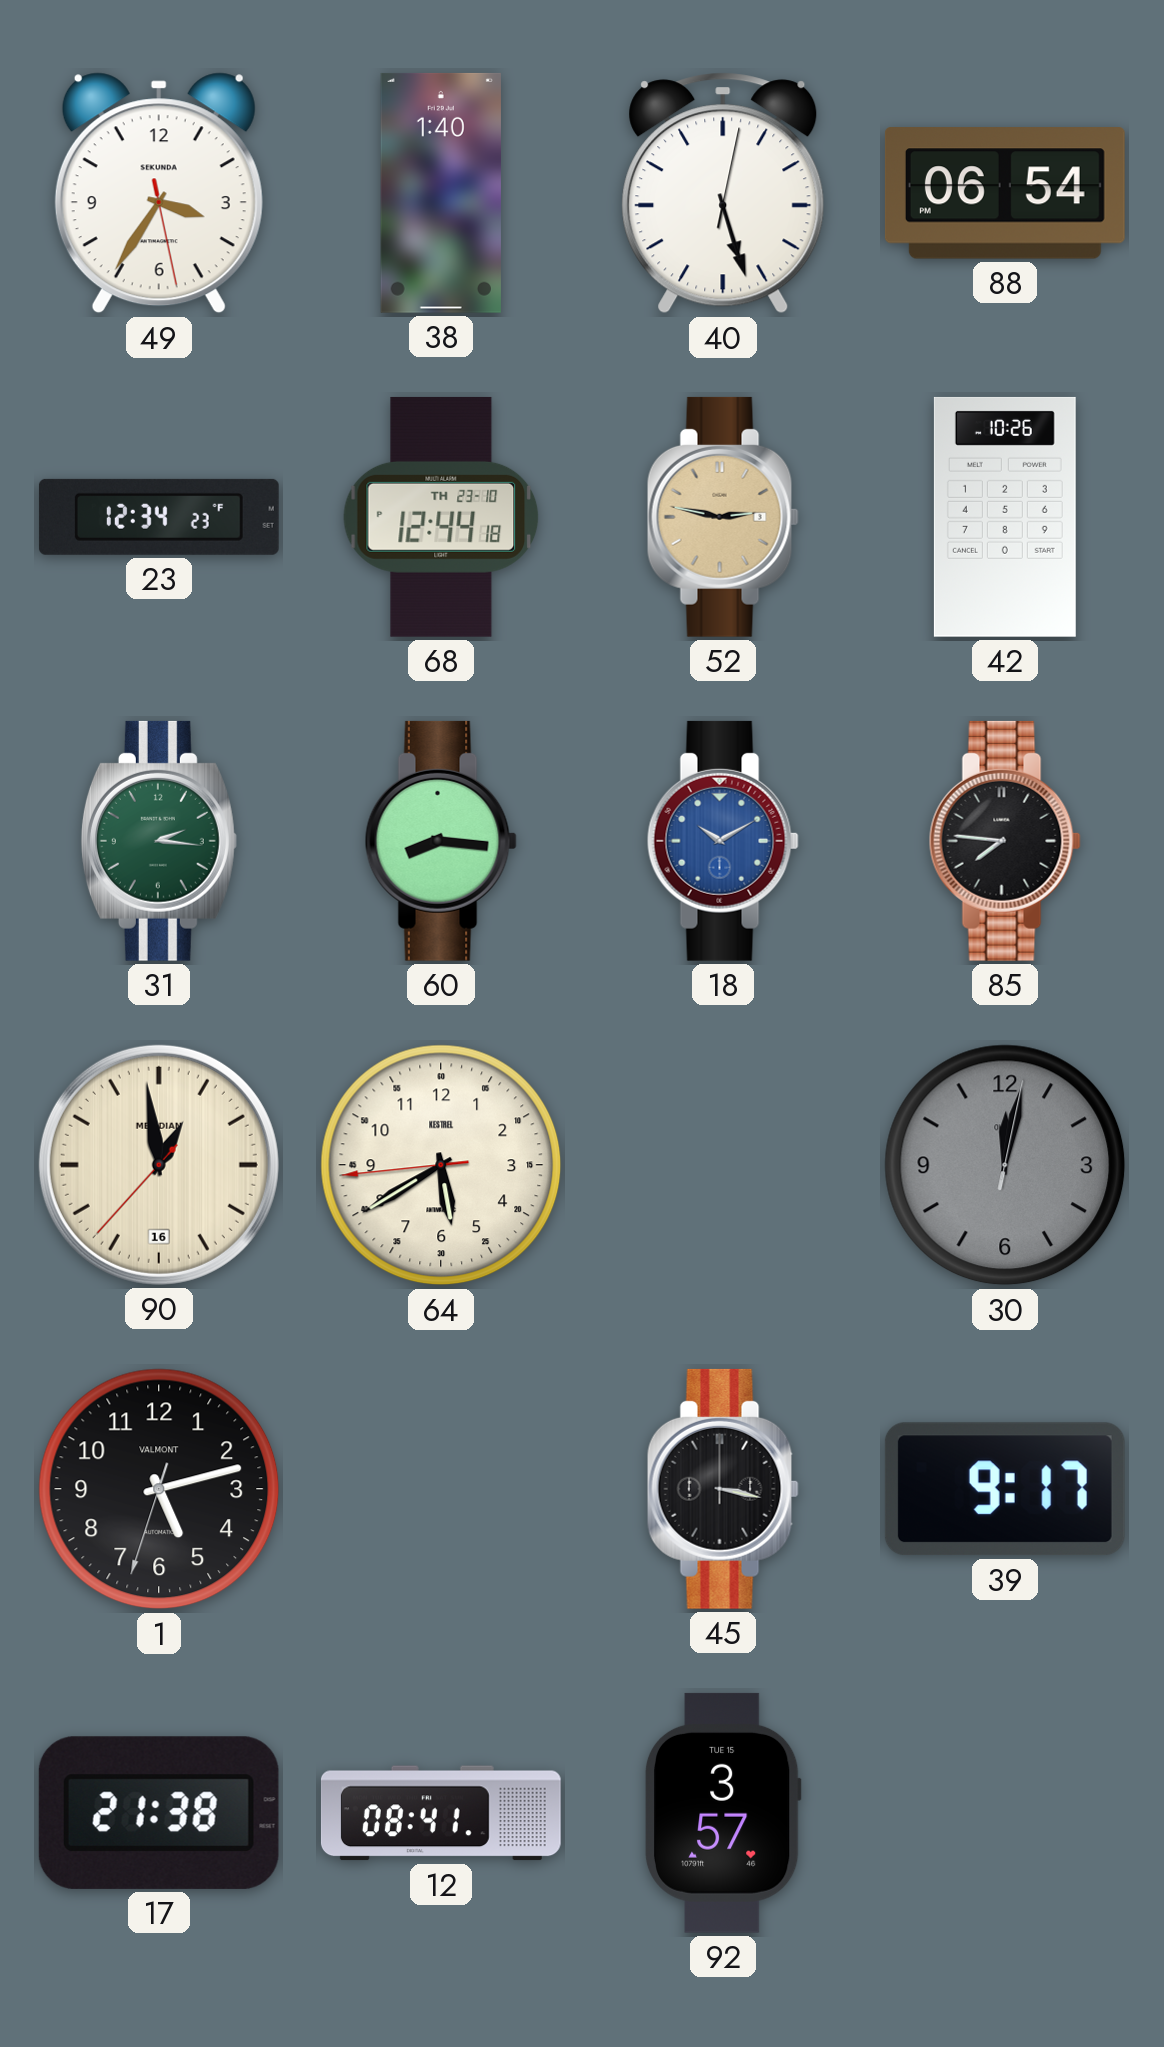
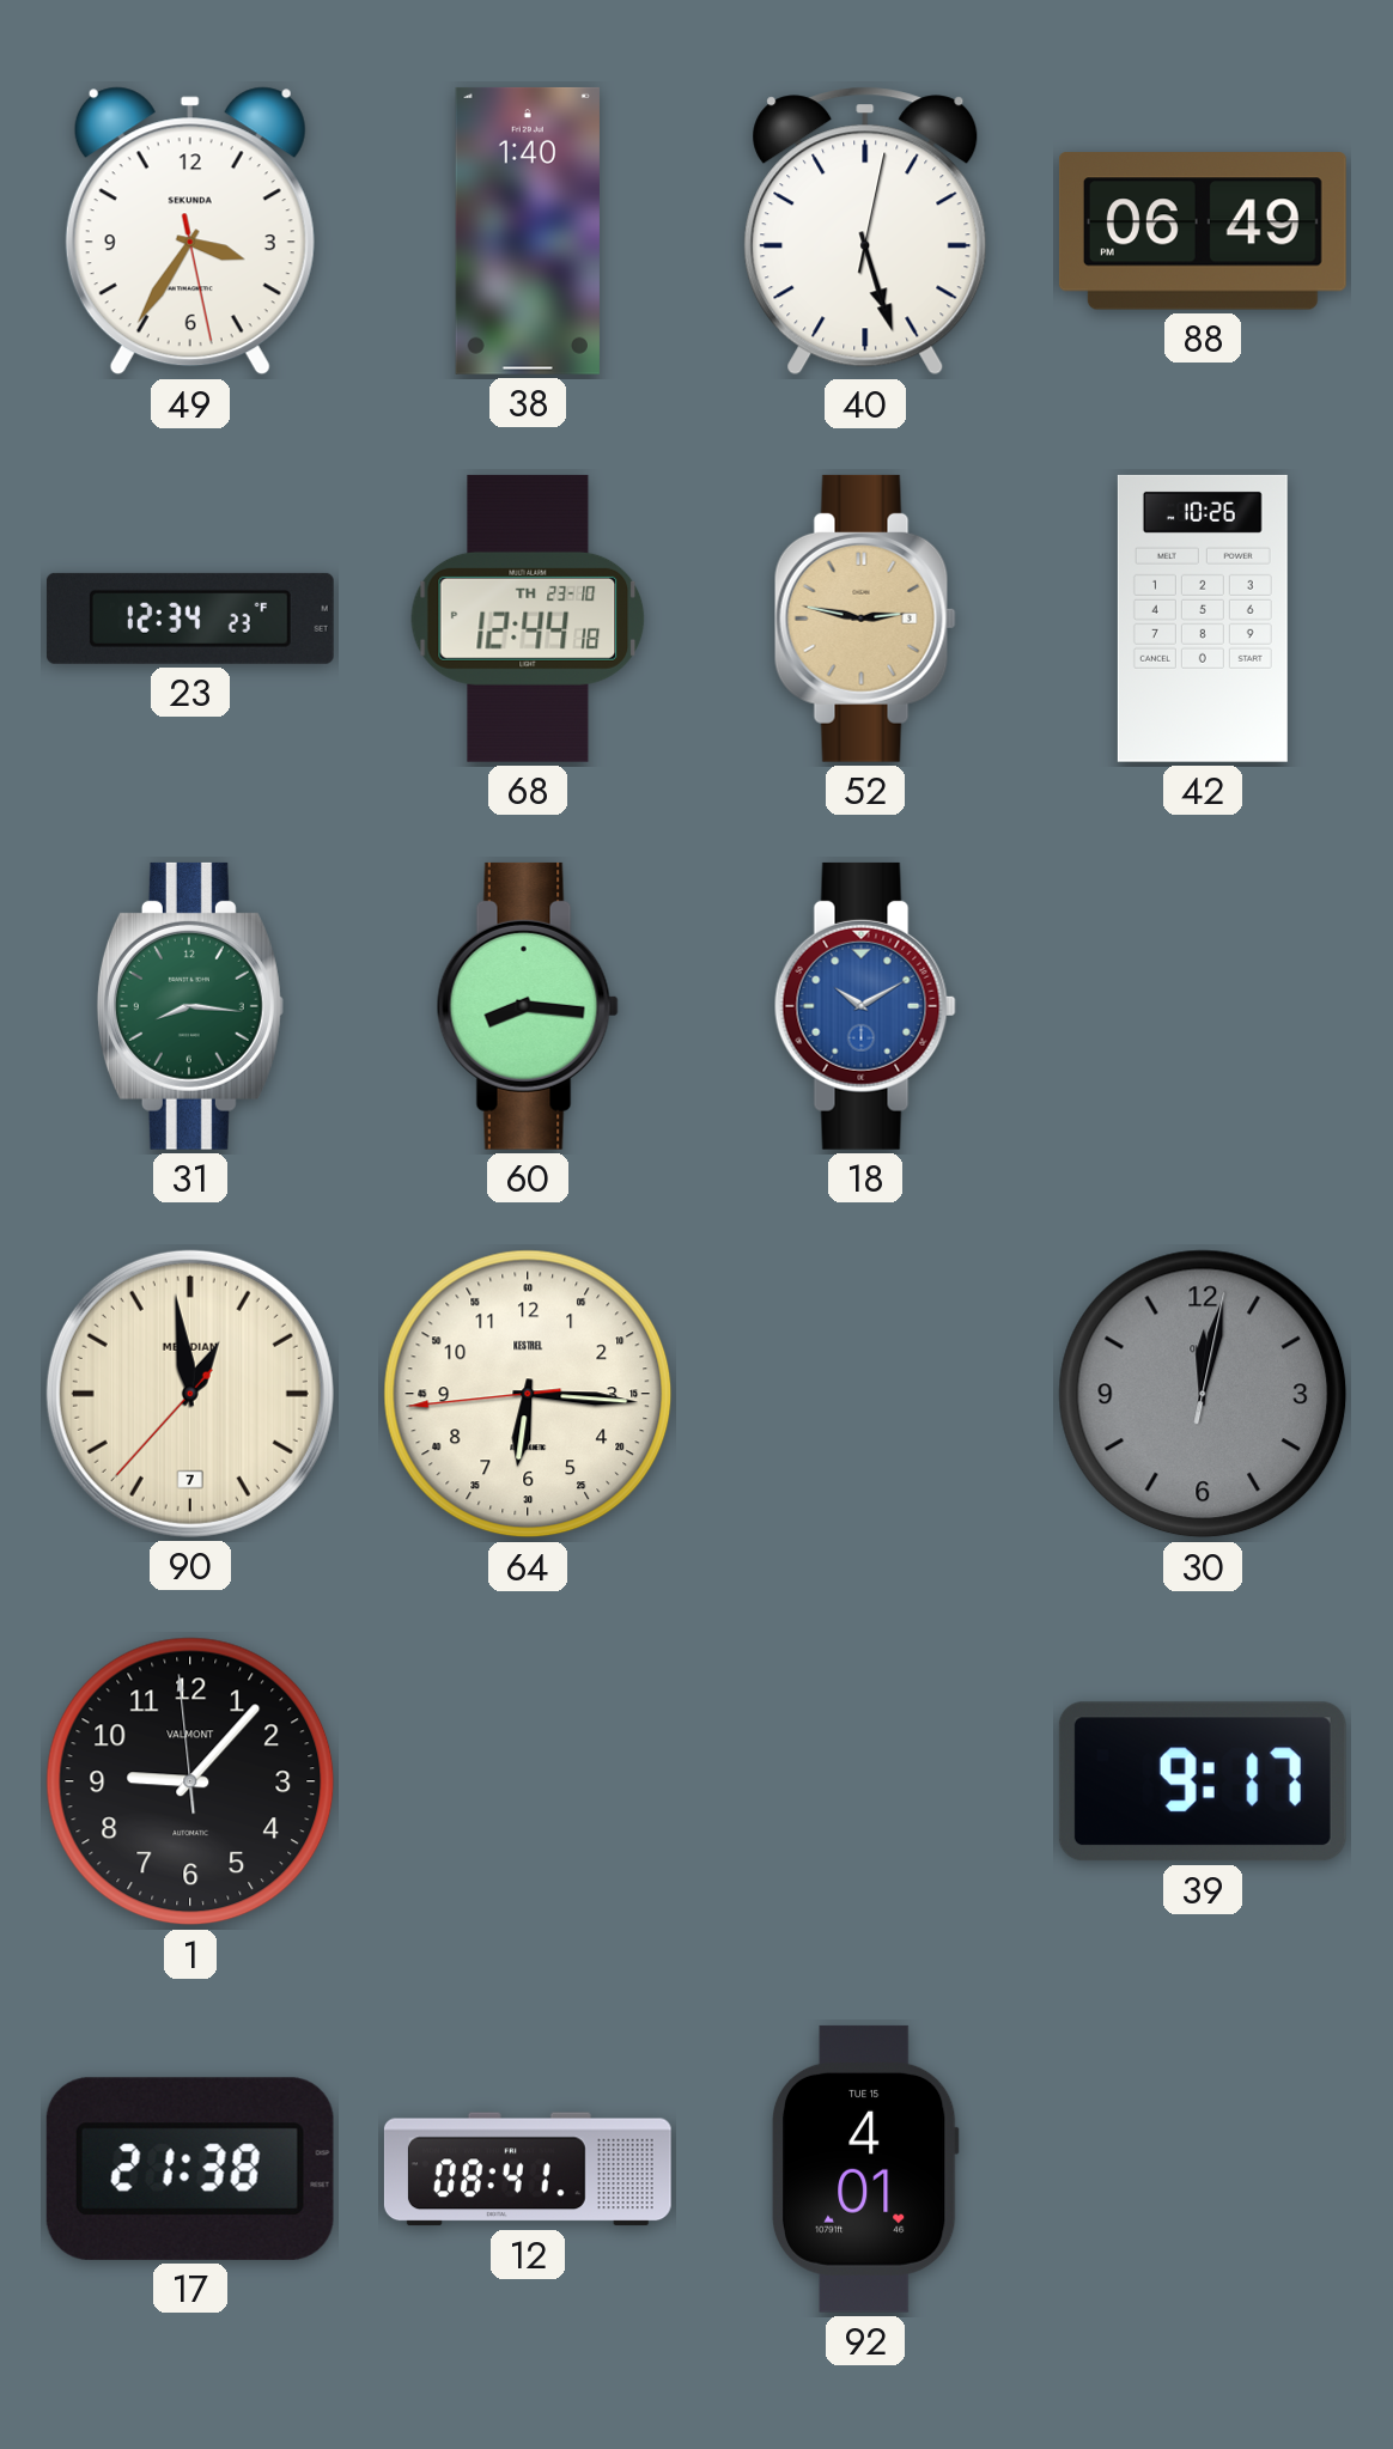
88: 06:54 -> 06:49 (1203, 231)
31: 2:16 -> 8:16 (190, 1006)
85: 7:46 -> none (1005, 841)
90 date: 16 -> 7 (190, 1394)
64: 5:39 -> 6:15 (528, 1394)
1: 5:12 -> 9:06 (190, 1781)
45: 3:17 -> none (723, 1489)
92: 3:57 -> 4:01 (865, 2169)
